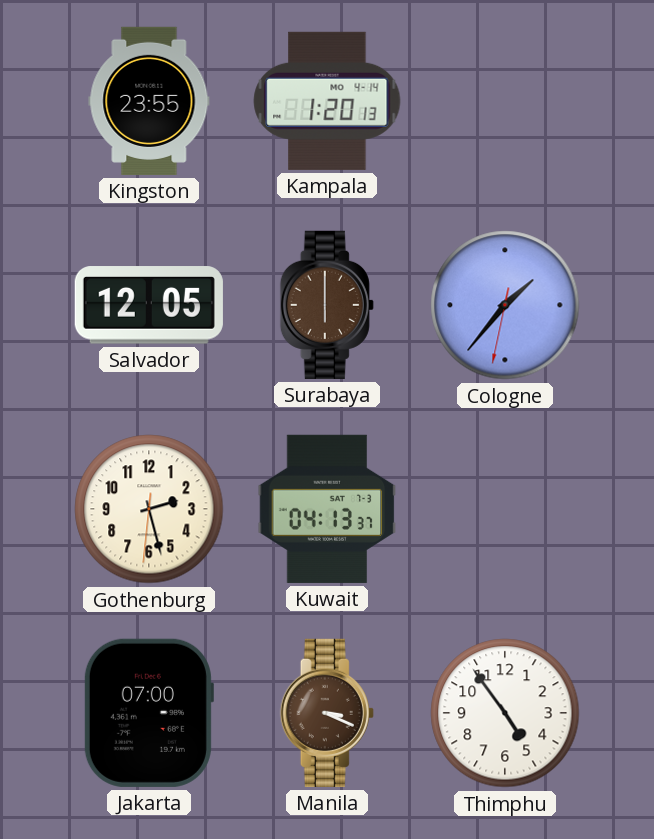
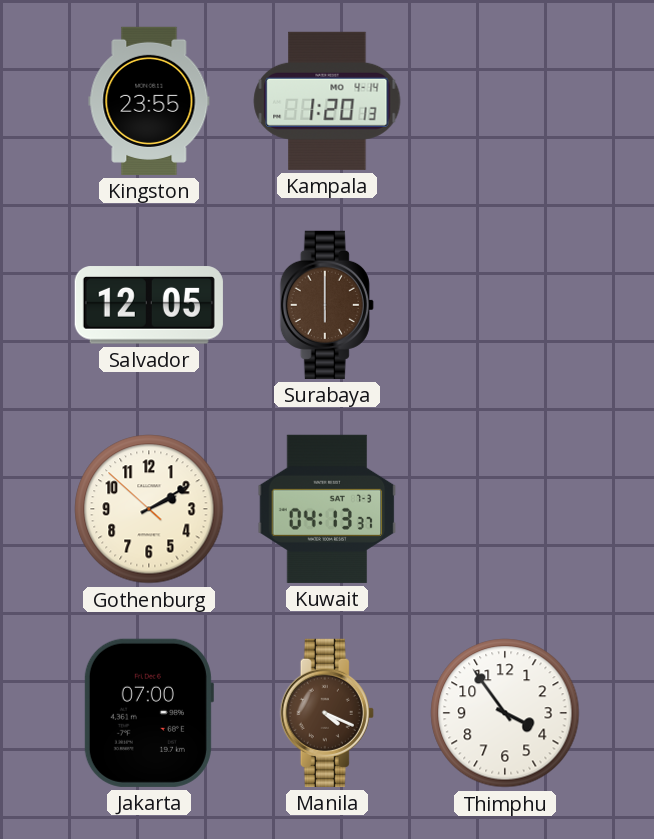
Cologne: 1:36 -> none (505, 305)
Gothenburg: 2:27 -> 2:09 (149, 509)
Manila: 3:19 -> 4:19 (327, 713)
Thimphu: 4:54 -> 3:54 (505, 713)
